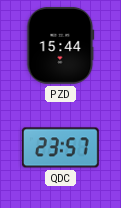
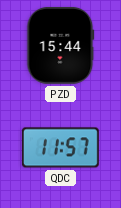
QDC: 23:57 -> 11:57 (60, 148)
